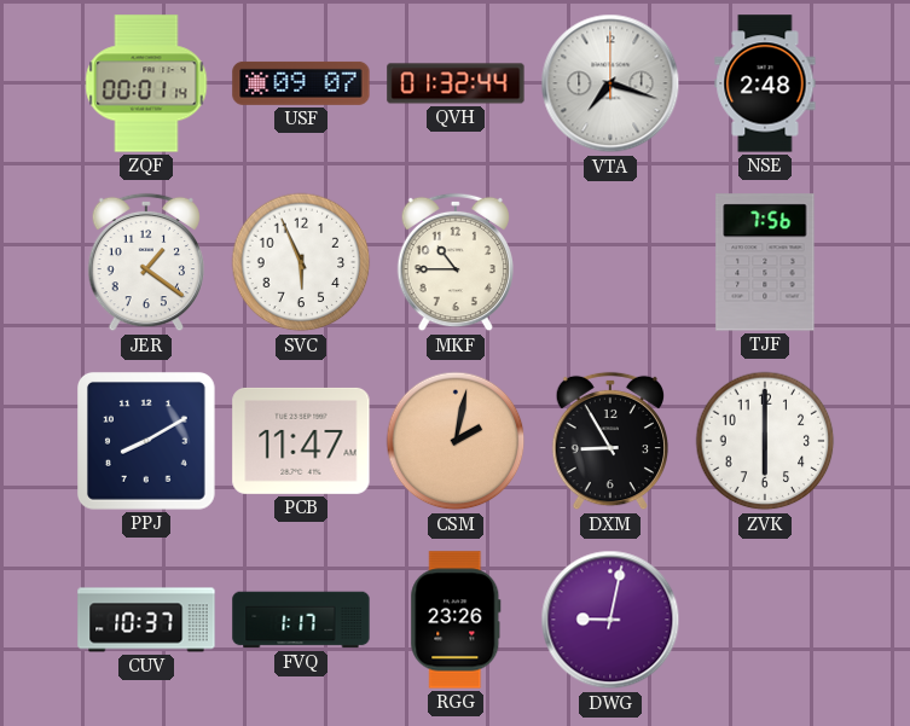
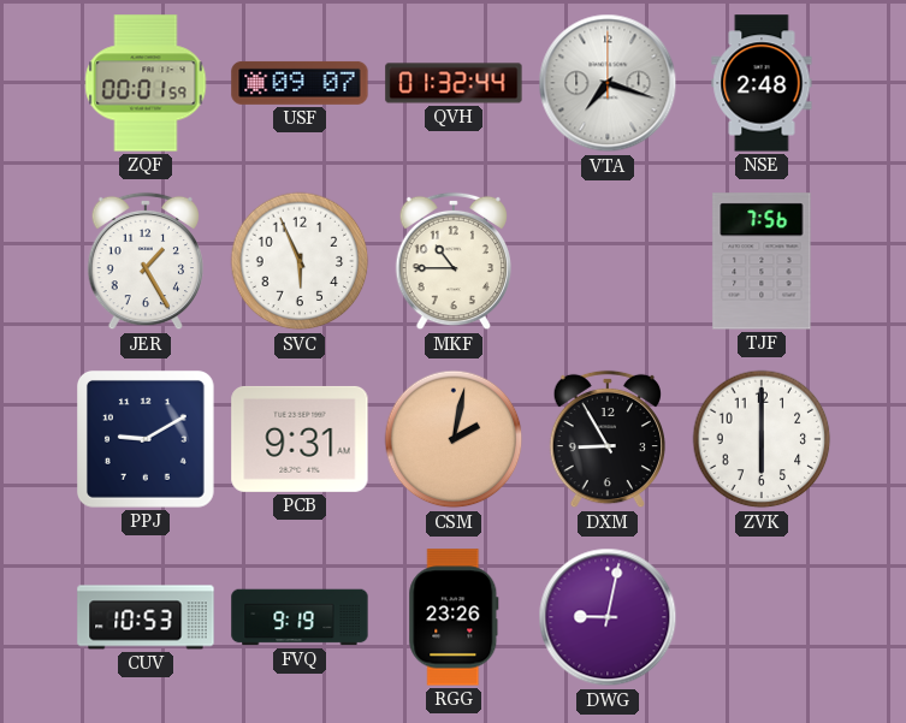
ZQF: 00:01:14 -> 00:01:59 (146, 83)
JER: 1:21 -> 1:25 (144, 261)
PPJ: 8:10 -> 9:10 (147, 439)
PCB: 11:47 -> 9:31 (300, 439)
CUV: 10:37 -> 10:53 (146, 617)
FVQ: 1:17 -> 9:19 (300, 617)
